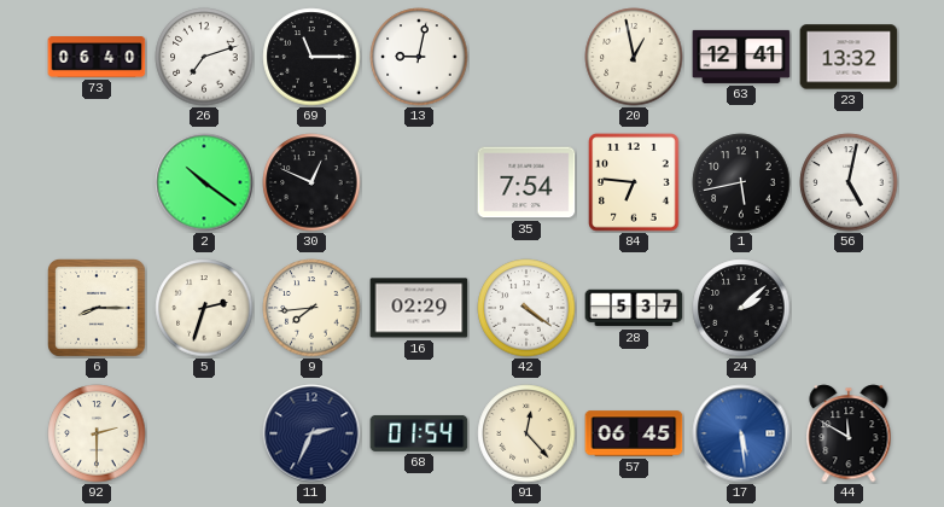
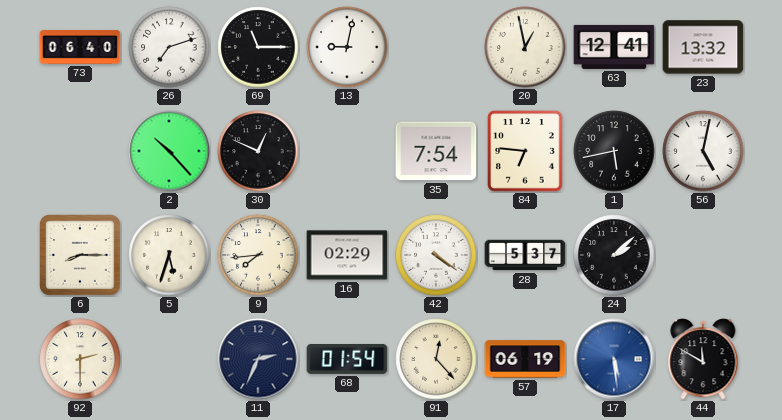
2: 10:21 -> 10:23 (169, 151)
5: 2:33 -> 5:33 (169, 255)
57: 06:45 -> 06:19 (525, 359)
